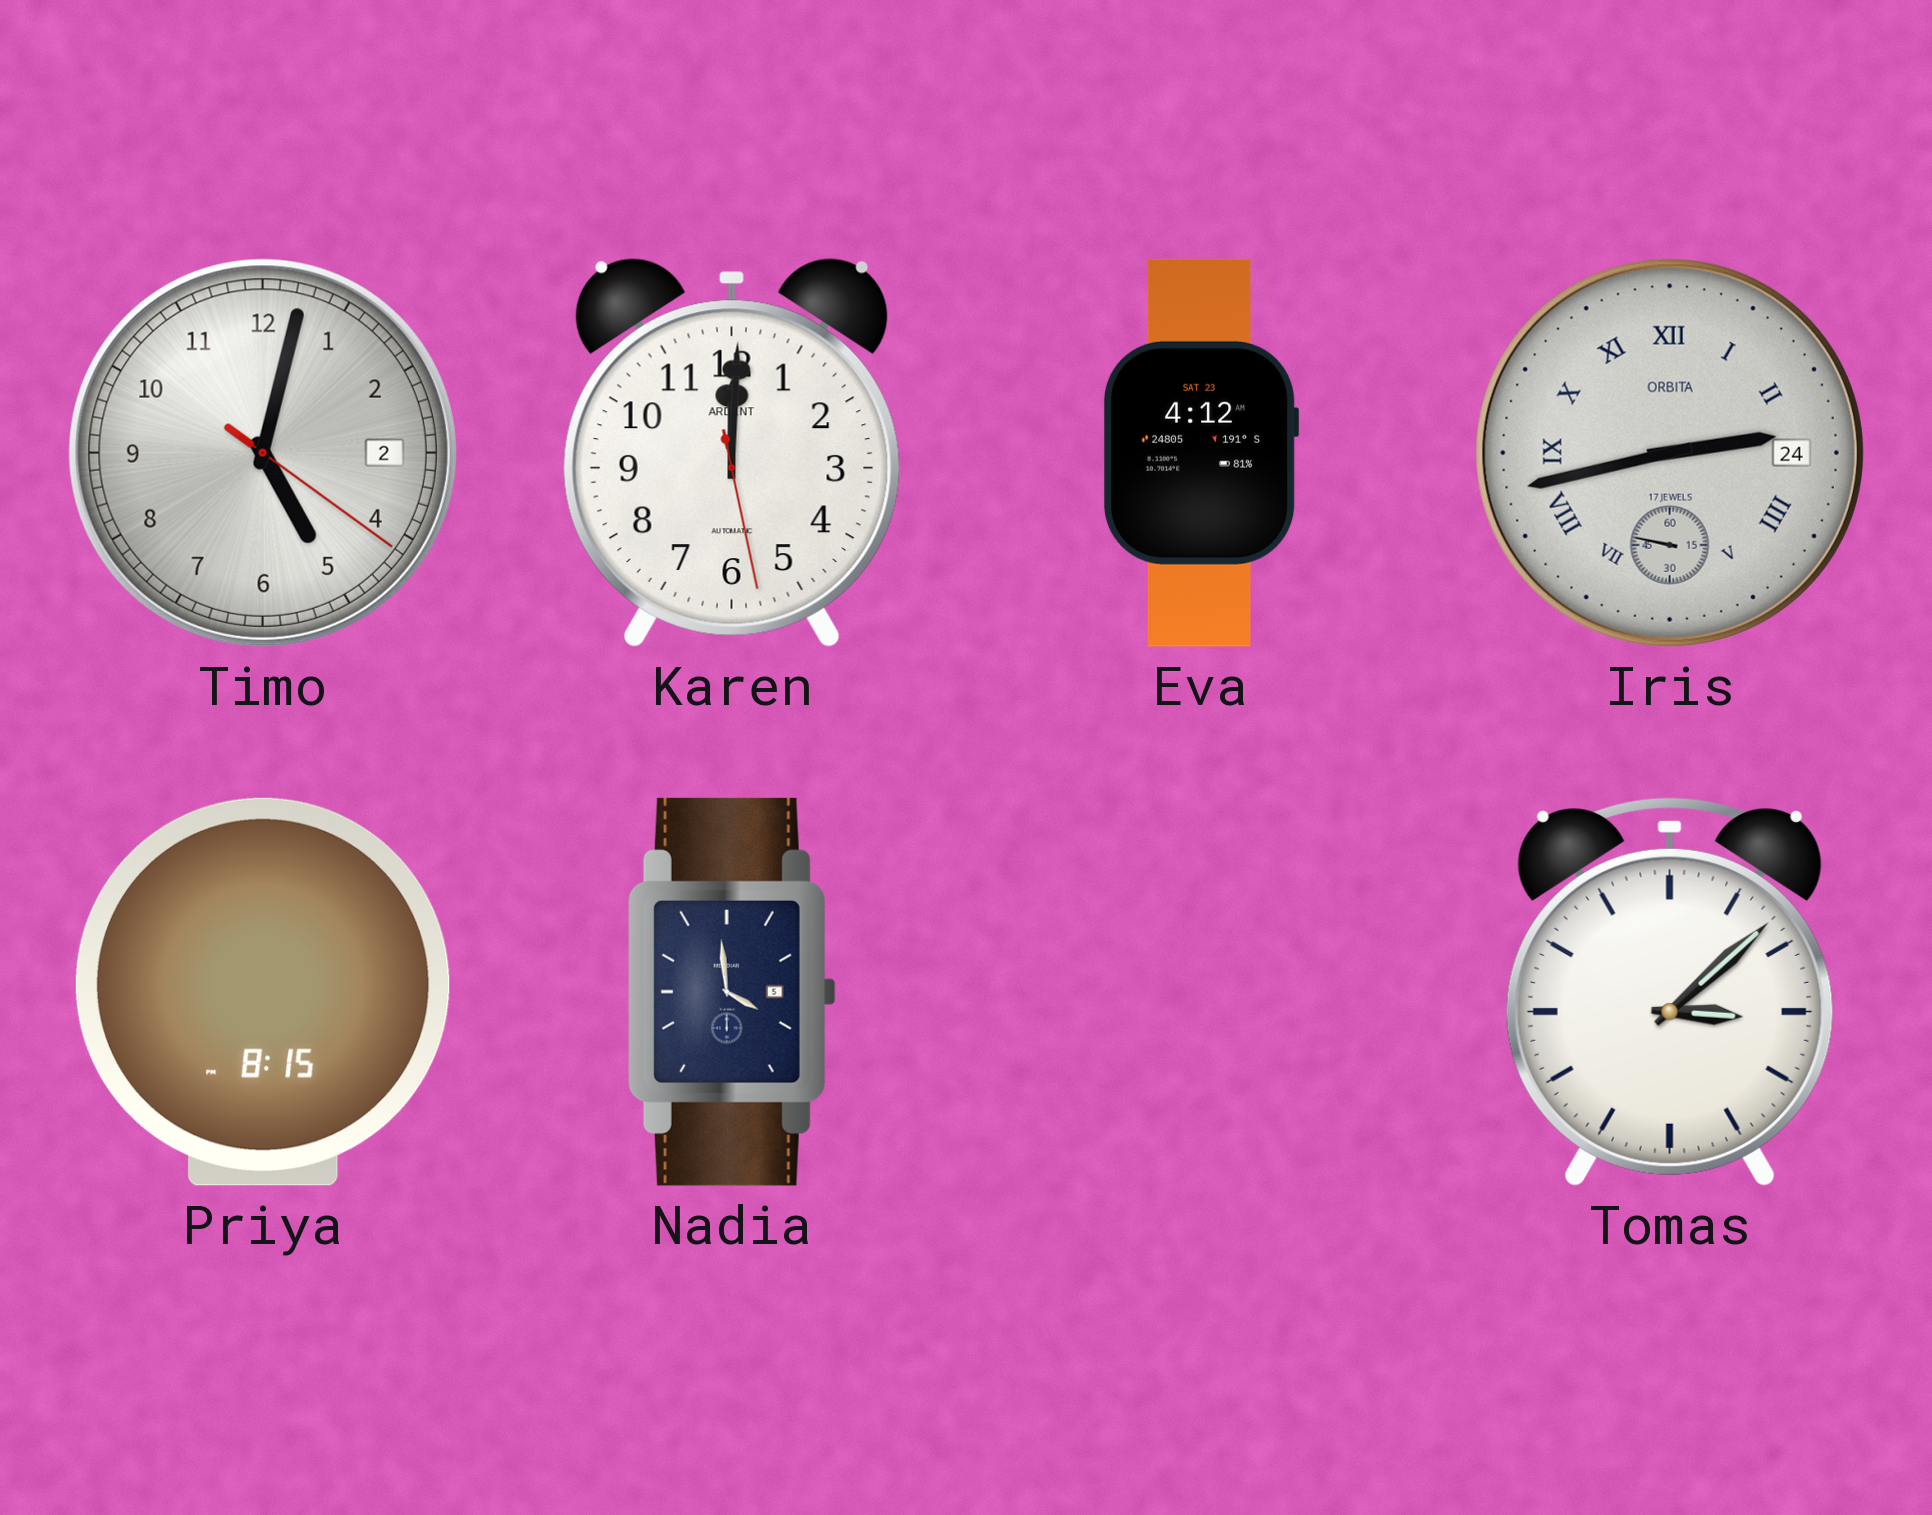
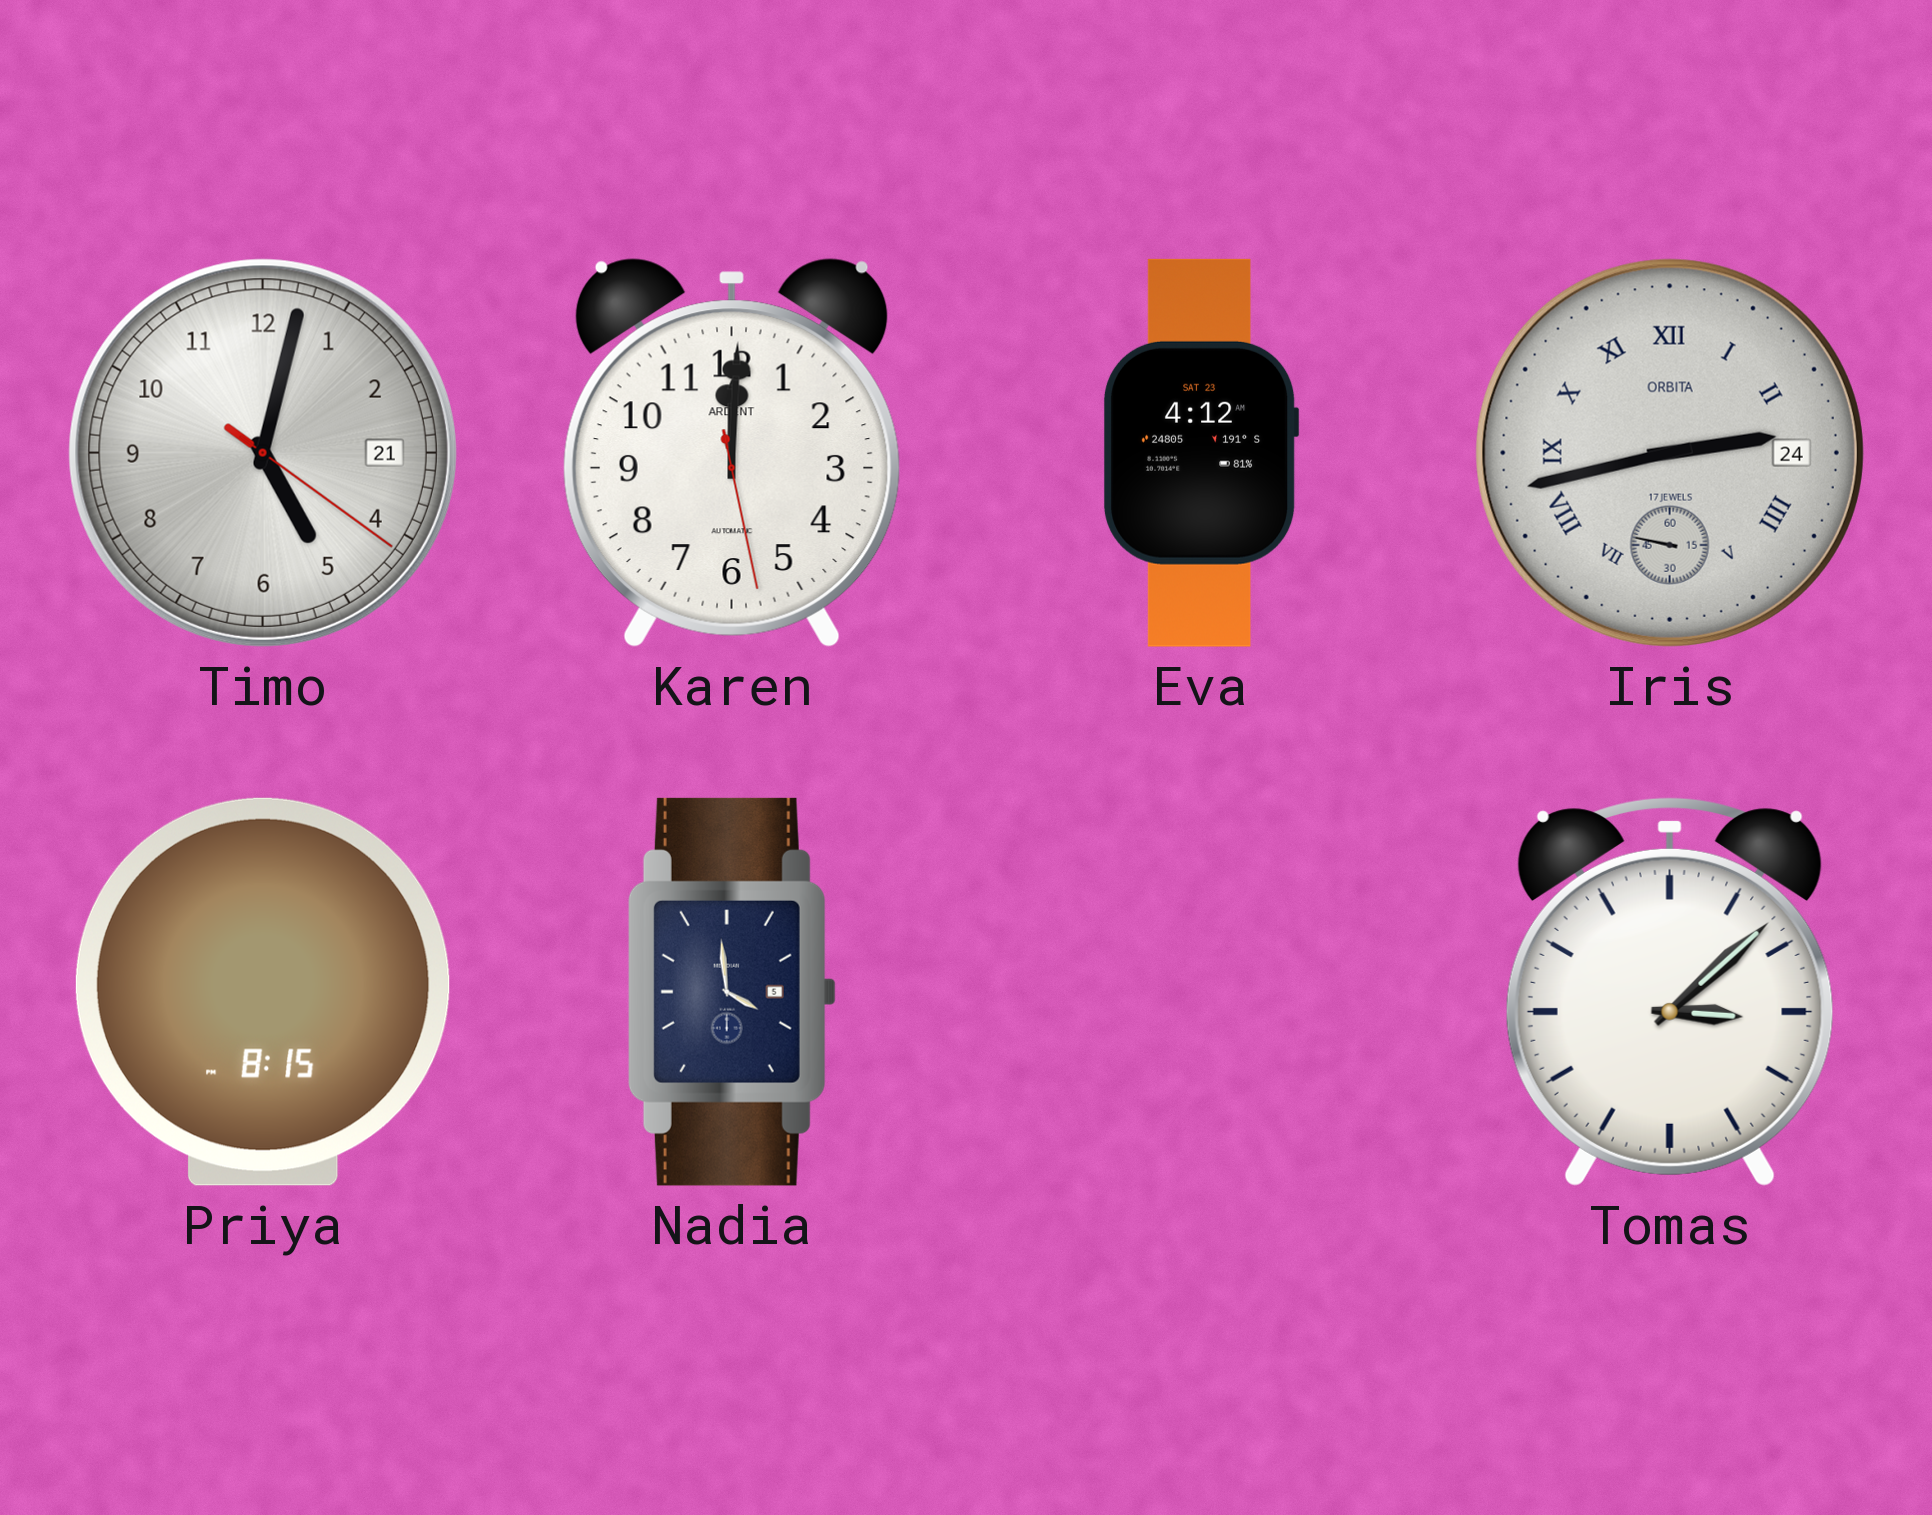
Timo date: 2 -> 21 (263, 453)
